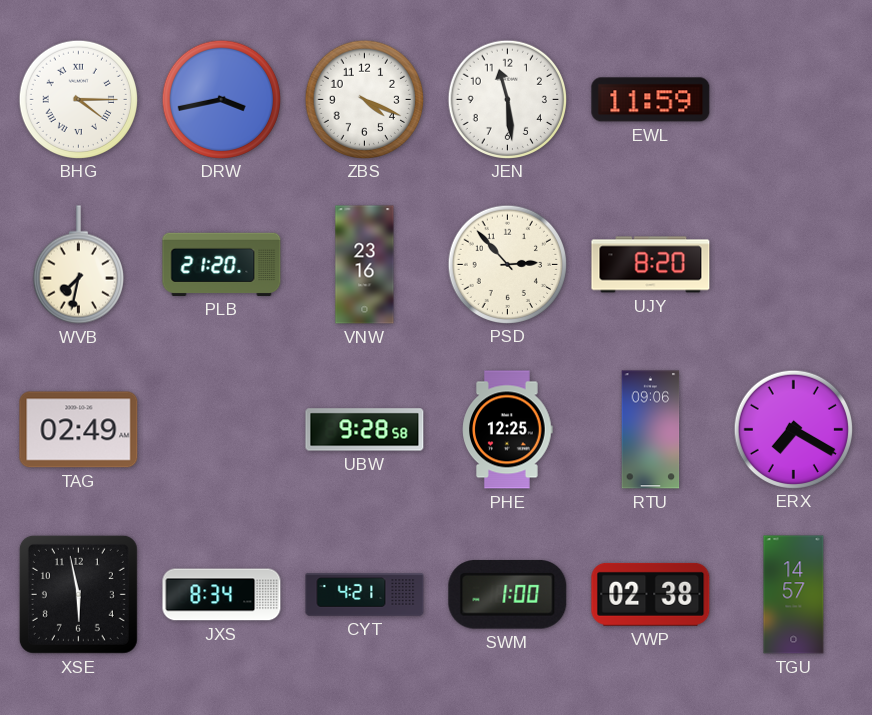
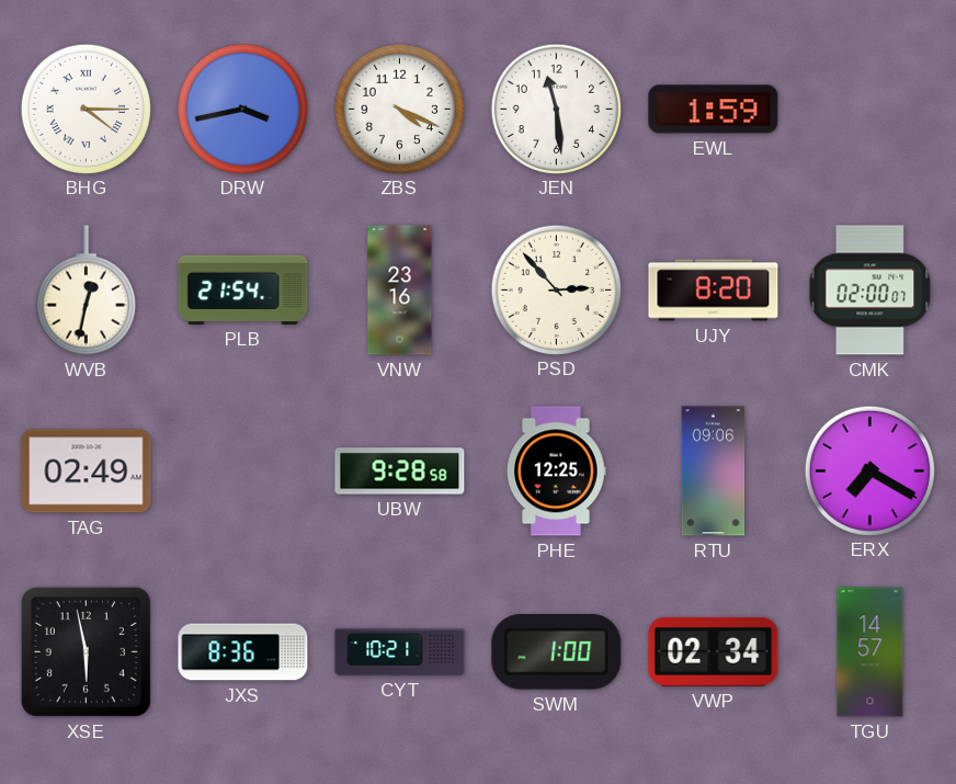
EWL: 11:59 -> 1:59 (714, 110)
WVB: 7:32 -> 12:32 (86, 291)
PLB: 21:20 -> 21:54 (243, 289)
CMK: none -> 02:00 (870, 291)
JXS: 8:34 -> 8:36 (243, 652)
CYT: 4:21 -> 10:21 (400, 652)
VWP: 02:38 -> 02:34 (714, 651)
